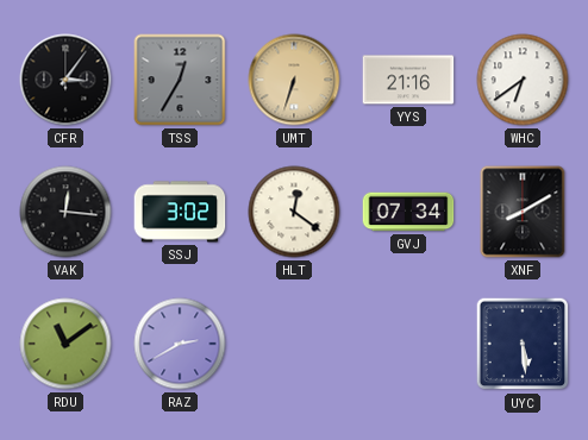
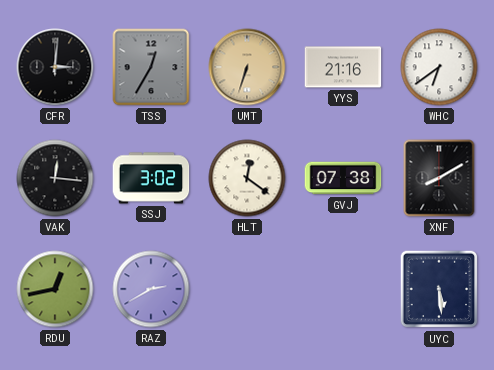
CFR: 3:06 -> 3:01 (55, 67)
GVJ: 07:34 -> 07:38 (343, 178)
RDU: 11:09 -> 12:43 (55, 289)
